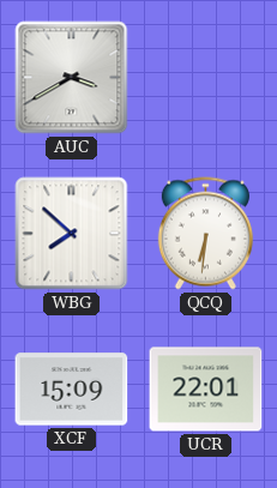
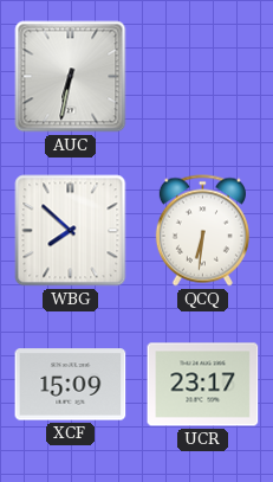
AUC: 3:40 -> 6:32 (71, 77)
UCR: 22:01 -> 23:17 (203, 385)
